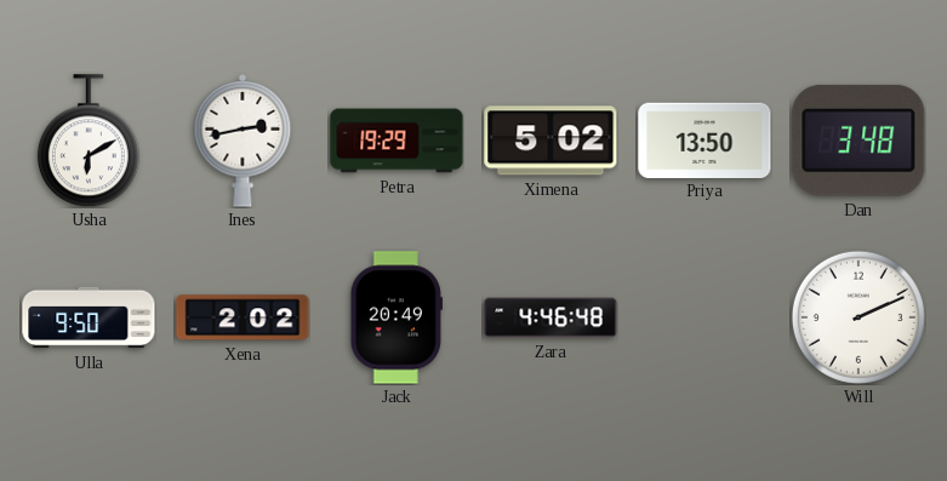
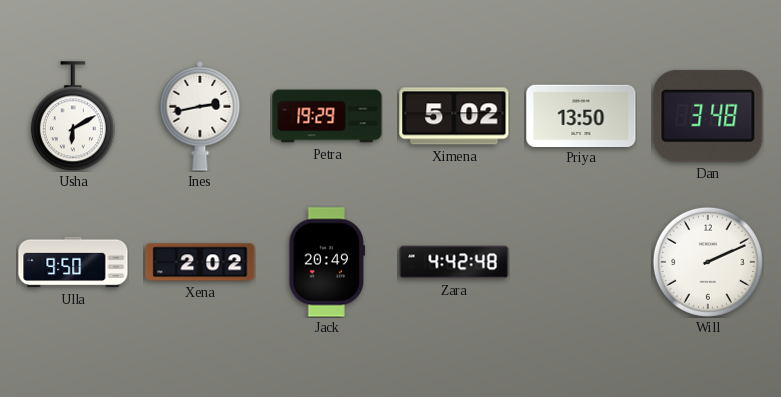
Zara: 4:46 -> 4:42 (454, 262)
